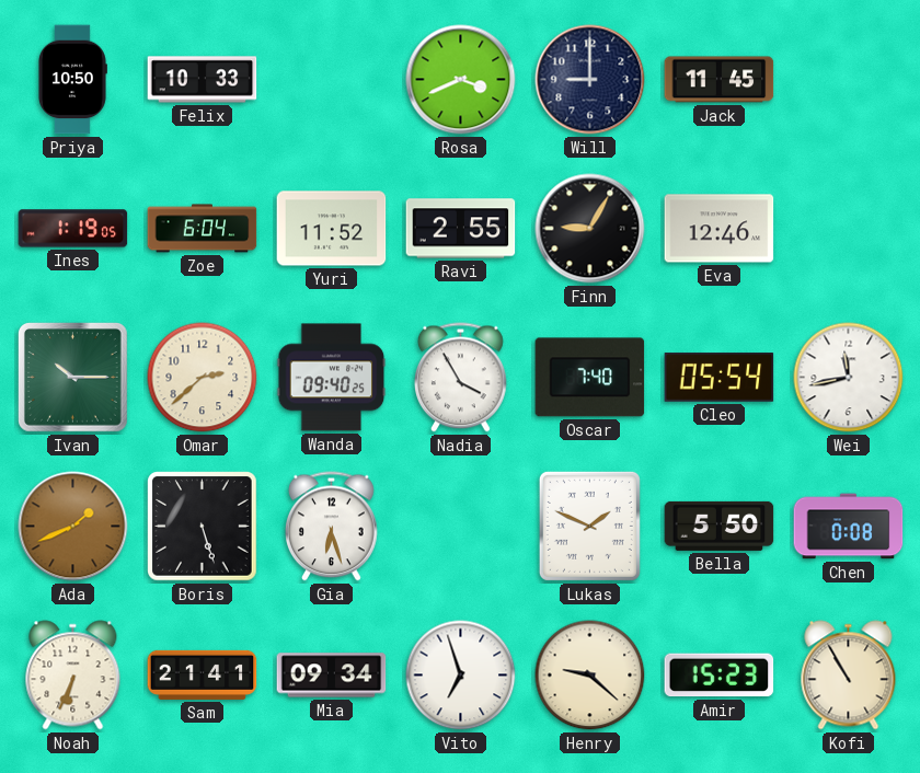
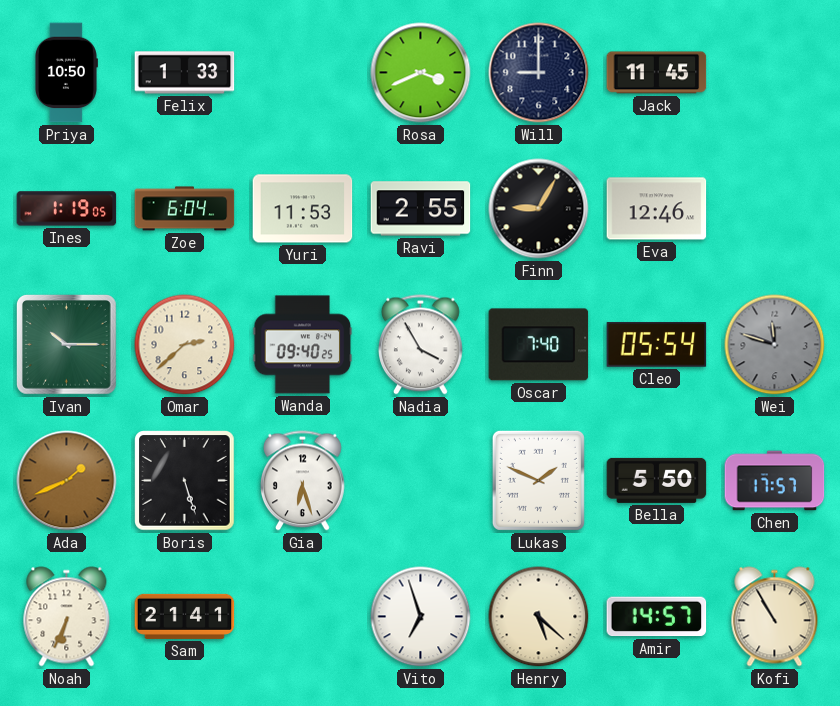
Felix: 10:33 -> 1:33 (185, 73)
Yuri: 11:52 -> 11:53 (303, 209)
Wei: 11:43 -> 11:48 (775, 345)
Wei dial: white -> grey (775, 345)
Chen: 0:08 -> 17:57 (775, 481)
Mia: 09:34 -> none (332, 676)
Henry: 9:22 -> 5:22 (539, 617)
Amir: 15:23 -> 14:57 (657, 617)
